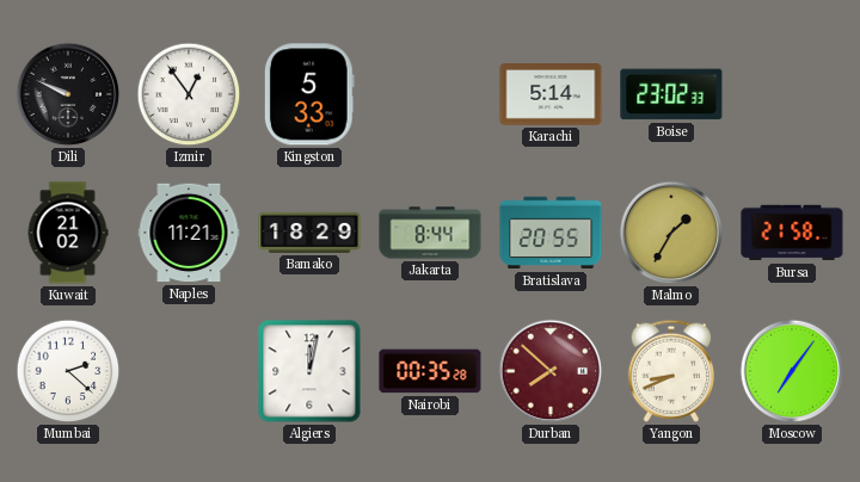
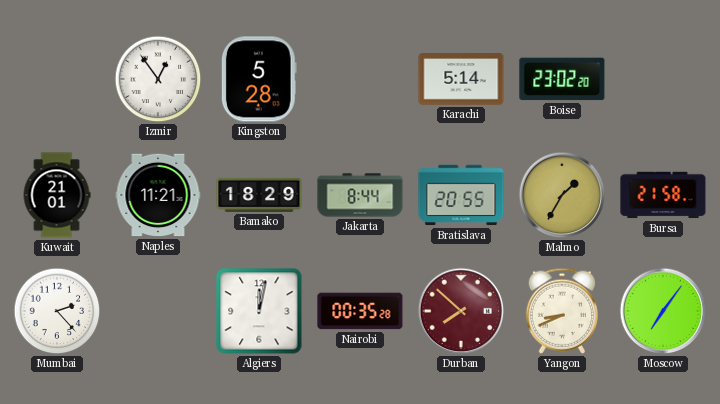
Dili: 9:49 -> none (68, 94)
Kingston: 5:33 -> 5:28 (259, 79)
Boise: 23:02:33 -> 23:02:20 (562, 79)
Kuwait: 21:02 -> 21:01 (57, 195)
Mumbai: 2:22 -> 2:23 (57, 311)
